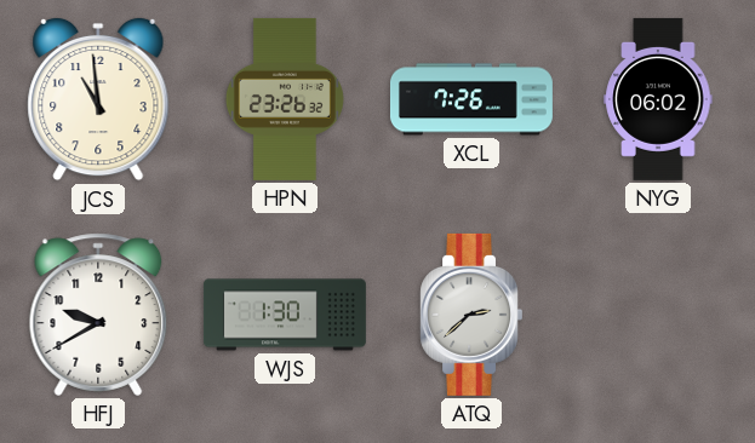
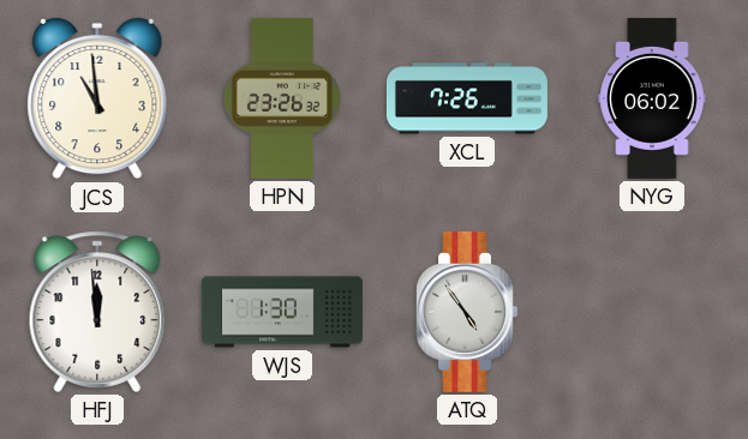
HFJ: 9:40 -> 11:59 (97, 312)
ATQ: 2:38 -> 4:54 (466, 312)
